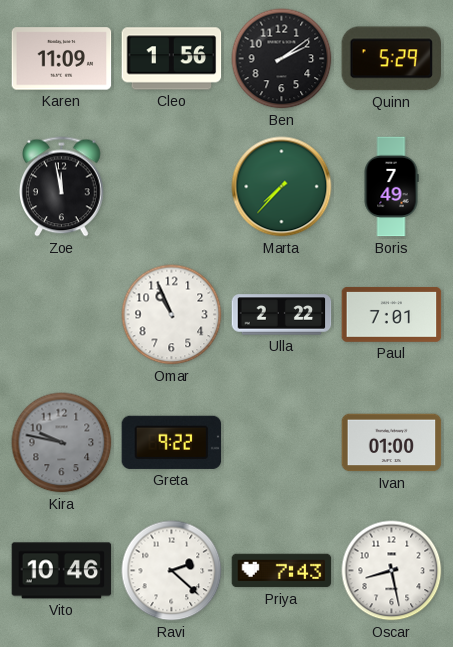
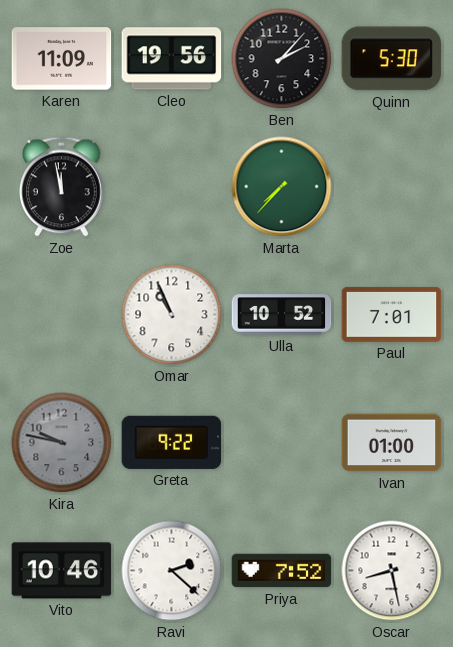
Cleo: 1:56 -> 19:56 (172, 59)
Ben: 2:09 -> 2:07 (282, 59)
Quinn: 5:29 -> 5:30 (392, 59)
Boris: 7:49 -> none (391, 187)
Ulla: 2:22 -> 10:52 (282, 315)
Priya: 7:43 -> 7:52 (282, 571)
